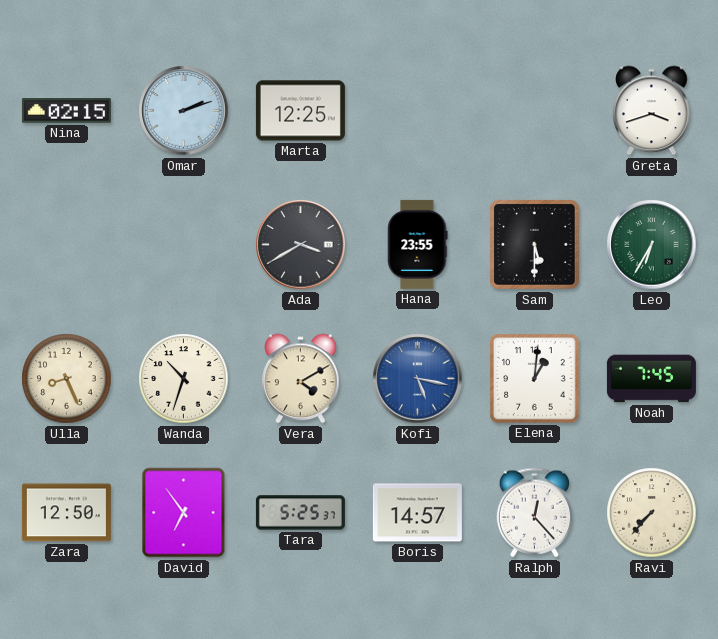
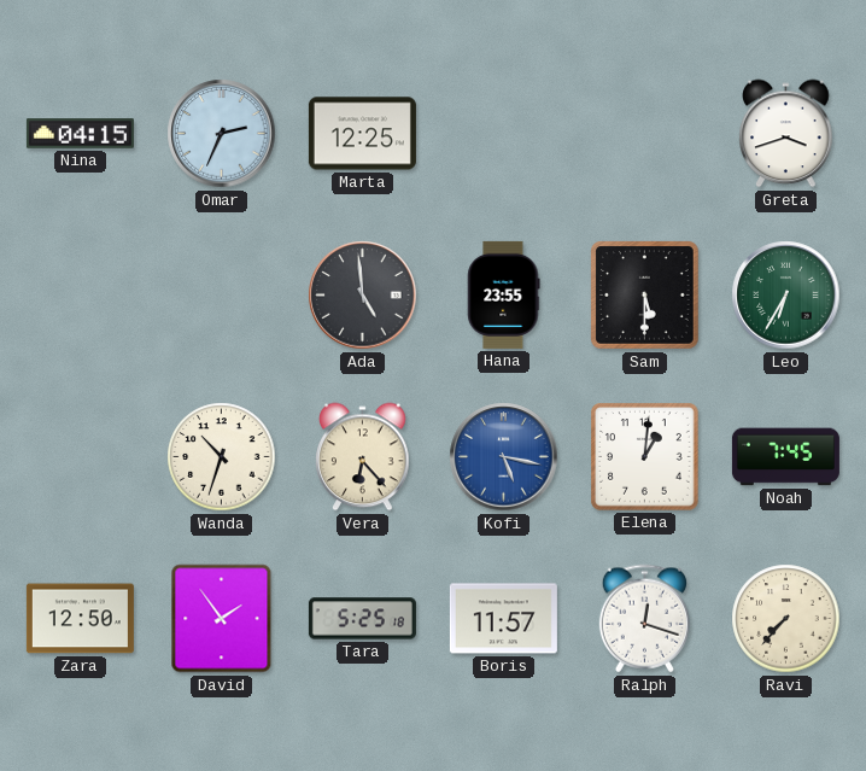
Nina: 02:15 -> 04:15 (80, 134)
Omar: 2:12 -> 2:34 (222, 134)
Ada: 3:40 -> 4:59 (363, 296)
Ulla: 8:26 -> none (67, 379)
Vera: 4:10 -> 6:23 (363, 457)
David: 6:54 -> 1:54 (222, 619)
Tara: 5:25:37 -> 5:25:18 (362, 619)
Boris: 14:57 -> 11:57 (503, 619)
Ralph: 12:23 -> 12:18 (644, 619)
